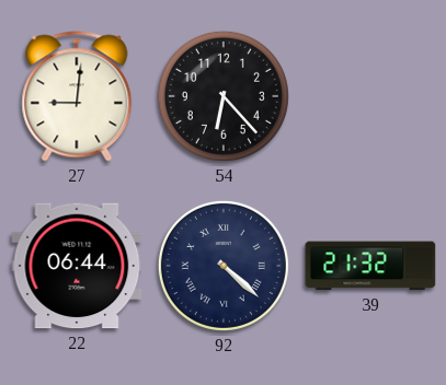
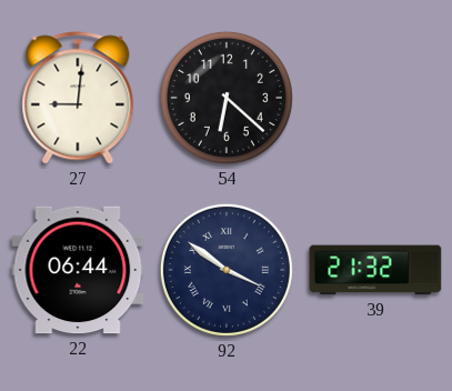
54: 6:23 -> 6:22 (227, 98)
92: 4:22 -> 3:51 (227, 270)
